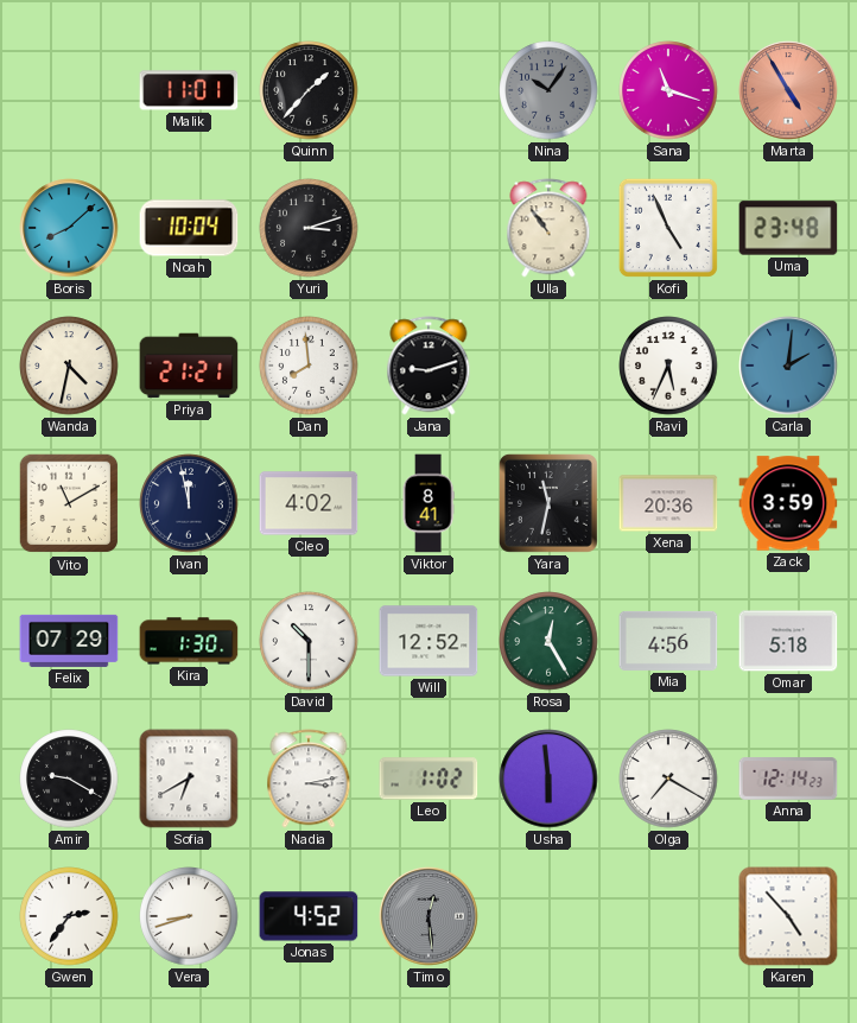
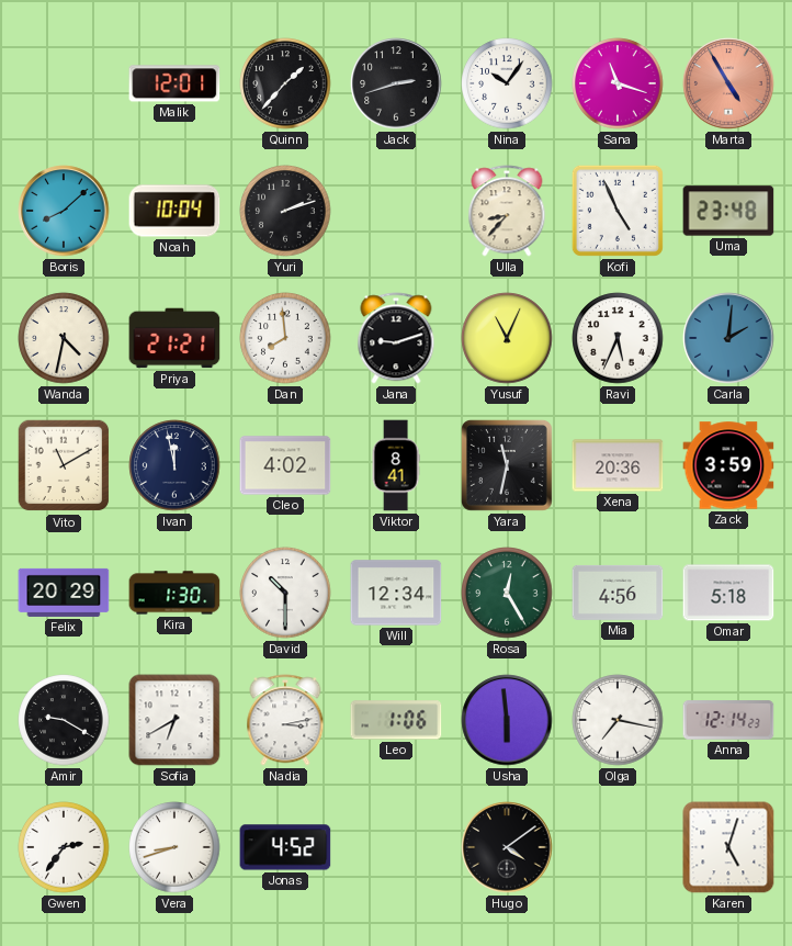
Malik: 11:01 -> 12:01 (174, 83)
Jack: none -> 2:42 (396, 83)
Nina dial: grey -> white (507, 83)
Yuri: 3:12 -> 2:12 (285, 211)
Ulla: 10:54 -> 8:37 (507, 211)
Yusuf: none -> 11:04 (507, 338)
Felix: 07:29 -> 20:29 (64, 593)
Will: 12:52 -> 12:34 (396, 593)
Leo: 1:02 -> 1:06 (396, 720)
Olga: 7:20 -> 7:17 (618, 720)
Timo: 12:29 -> none (429, 916)
Hugo: none -> 4:09 (507, 847)
Karen: 4:53 -> 5:03 (728, 847)
